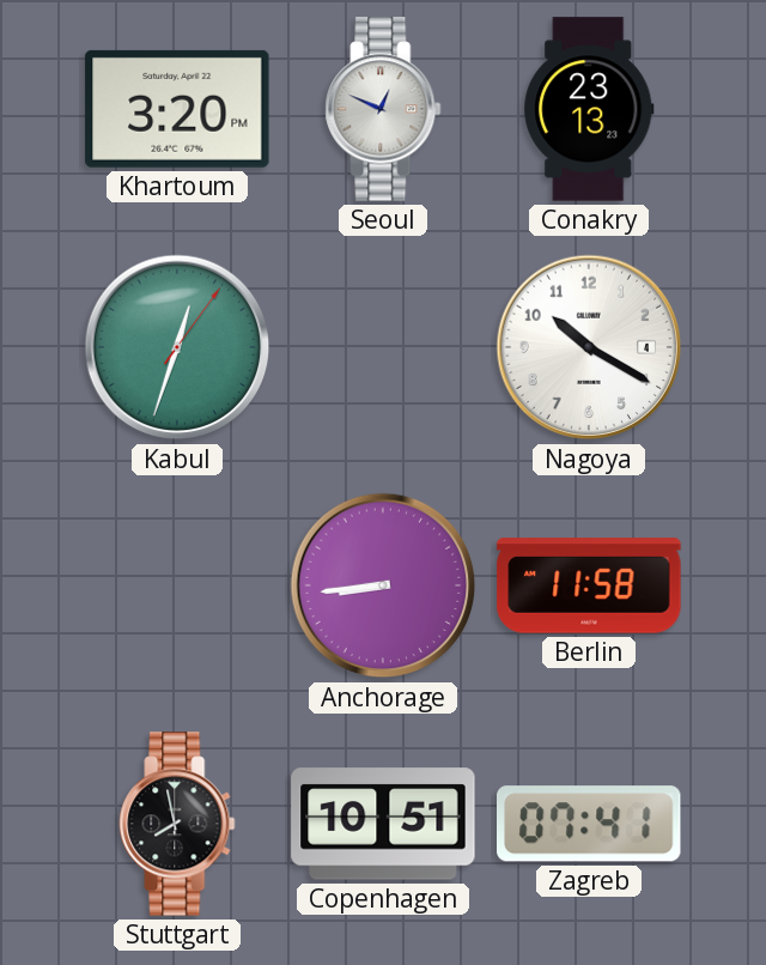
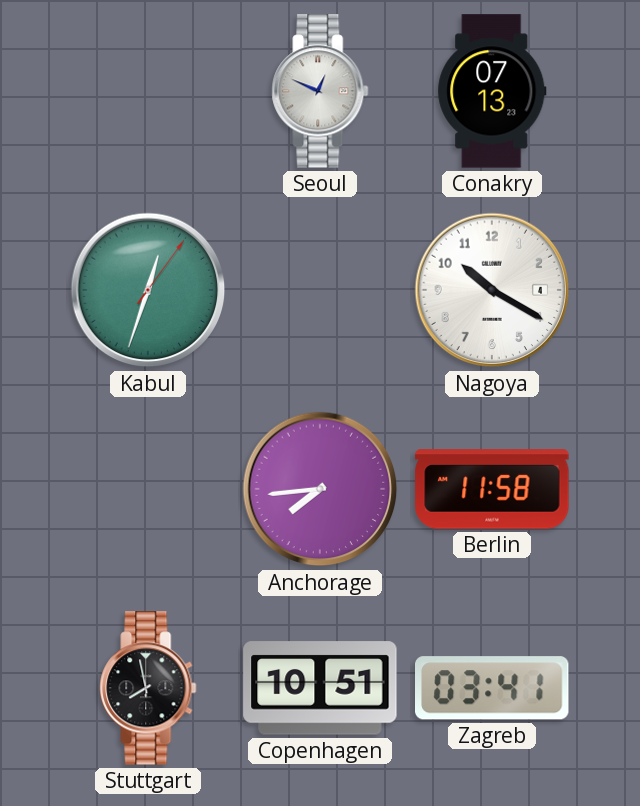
Khartoum: 3:20 -> none (177, 109)
Conakry: 23:13 -> 07:13 (492, 91)
Anchorage: 8:44 -> 7:44 (320, 489)
Zagreb: 07:41 -> 03:41 (493, 688)
